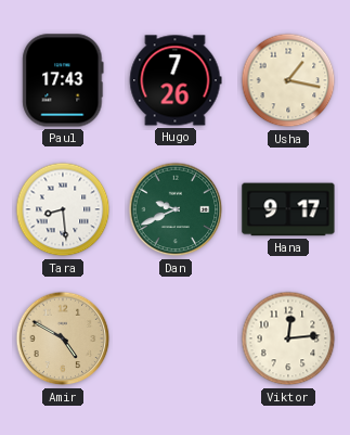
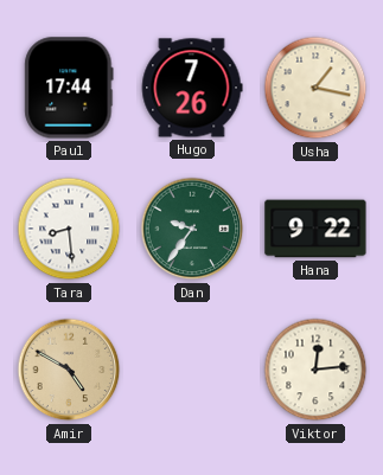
Paul: 17:43 -> 17:44 (69, 88)
Dan: 9:41 -> 9:36 (192, 229)
Hana: 9:17 -> 9:22 (315, 229)
